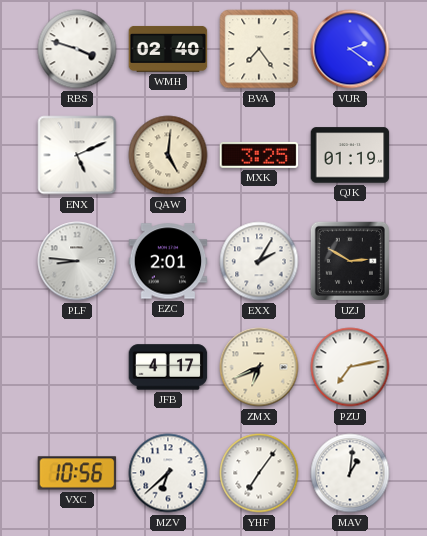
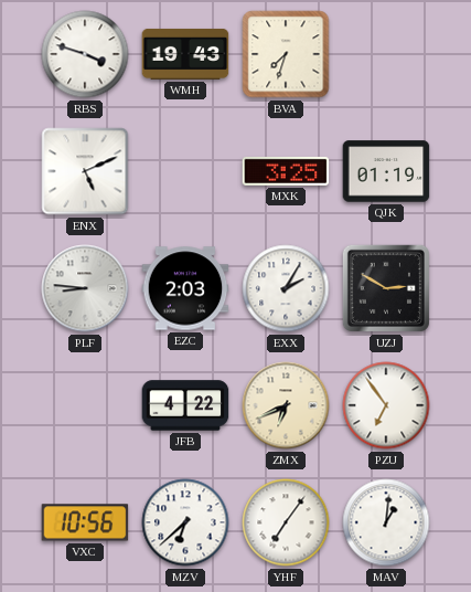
WMH: 02:40 -> 19:43 (185, 54)
BVA: 7:24 -> 7:33 (286, 54)
VUR: 2:21 -> none (350, 49)
QAW: 5:01 -> none (168, 155)
EZC: 2:01 -> 2:03 (185, 288)
JFB: 4:17 -> 4:22 (185, 405)
PZU: 7:13 -> 6:54 (386, 405)
